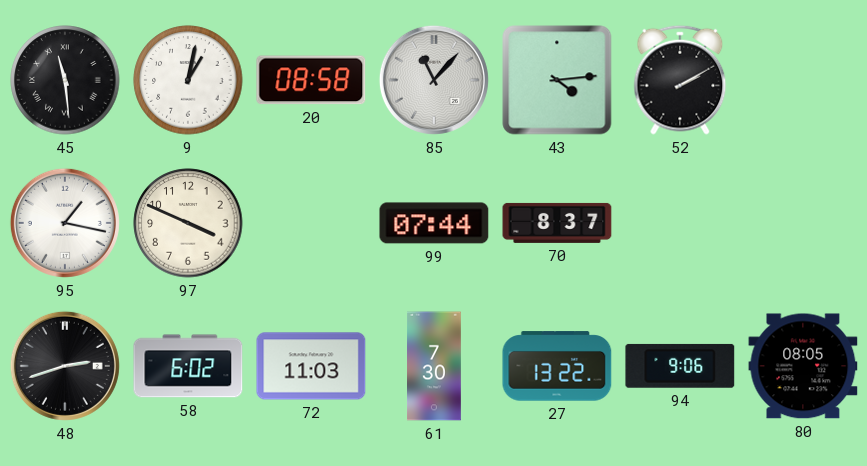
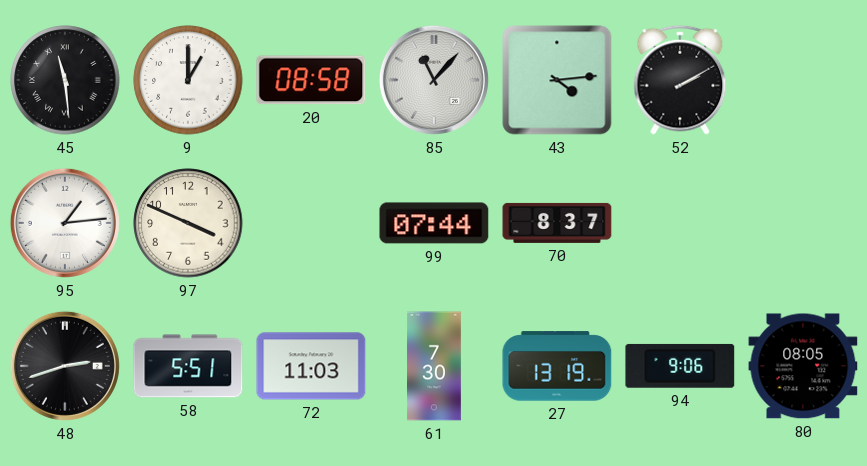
9: 1:02 -> 1:00 (188, 80)
95: 1:17 -> 1:14 (65, 223)
58: 6:02 -> 5:51 (188, 366)
27: 13:22 -> 13:19 (557, 366)
